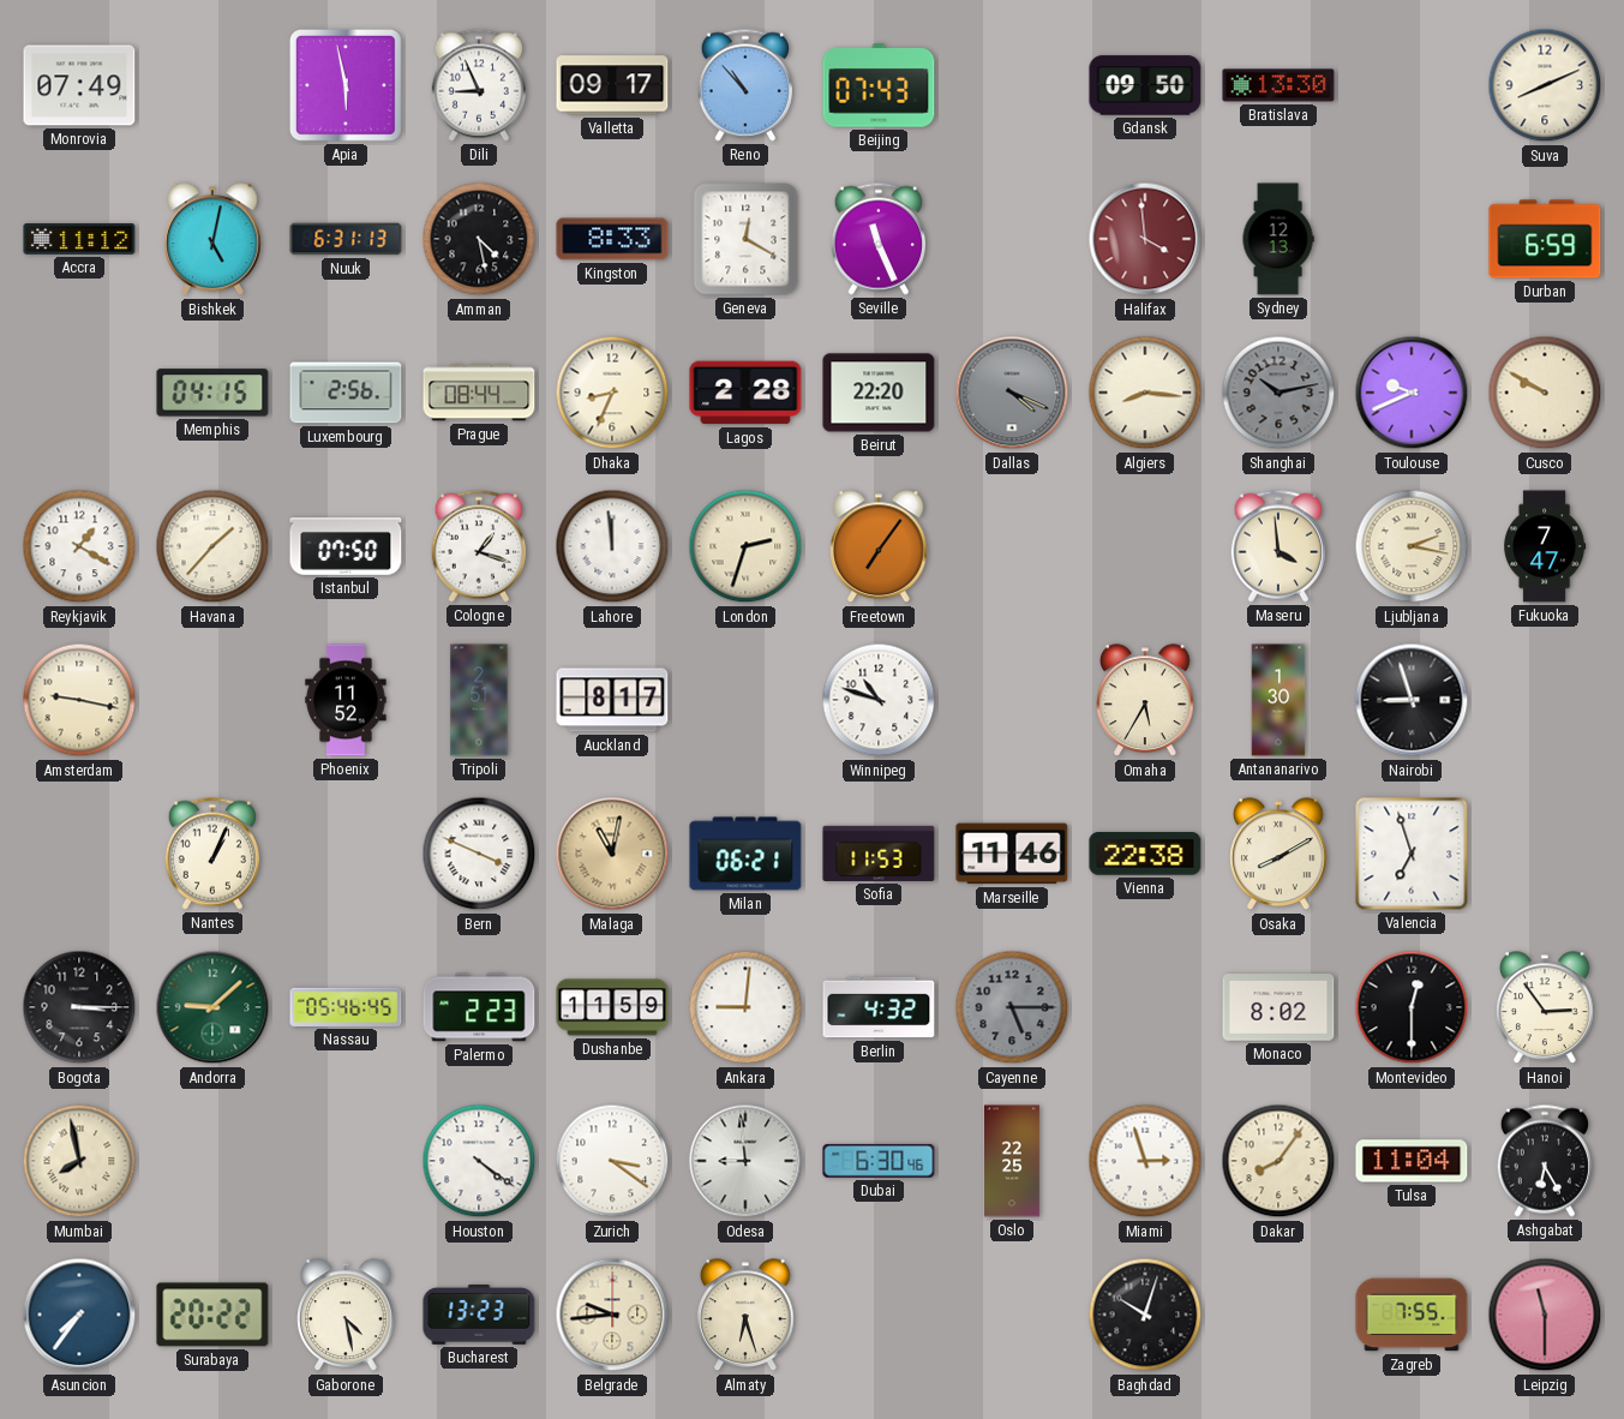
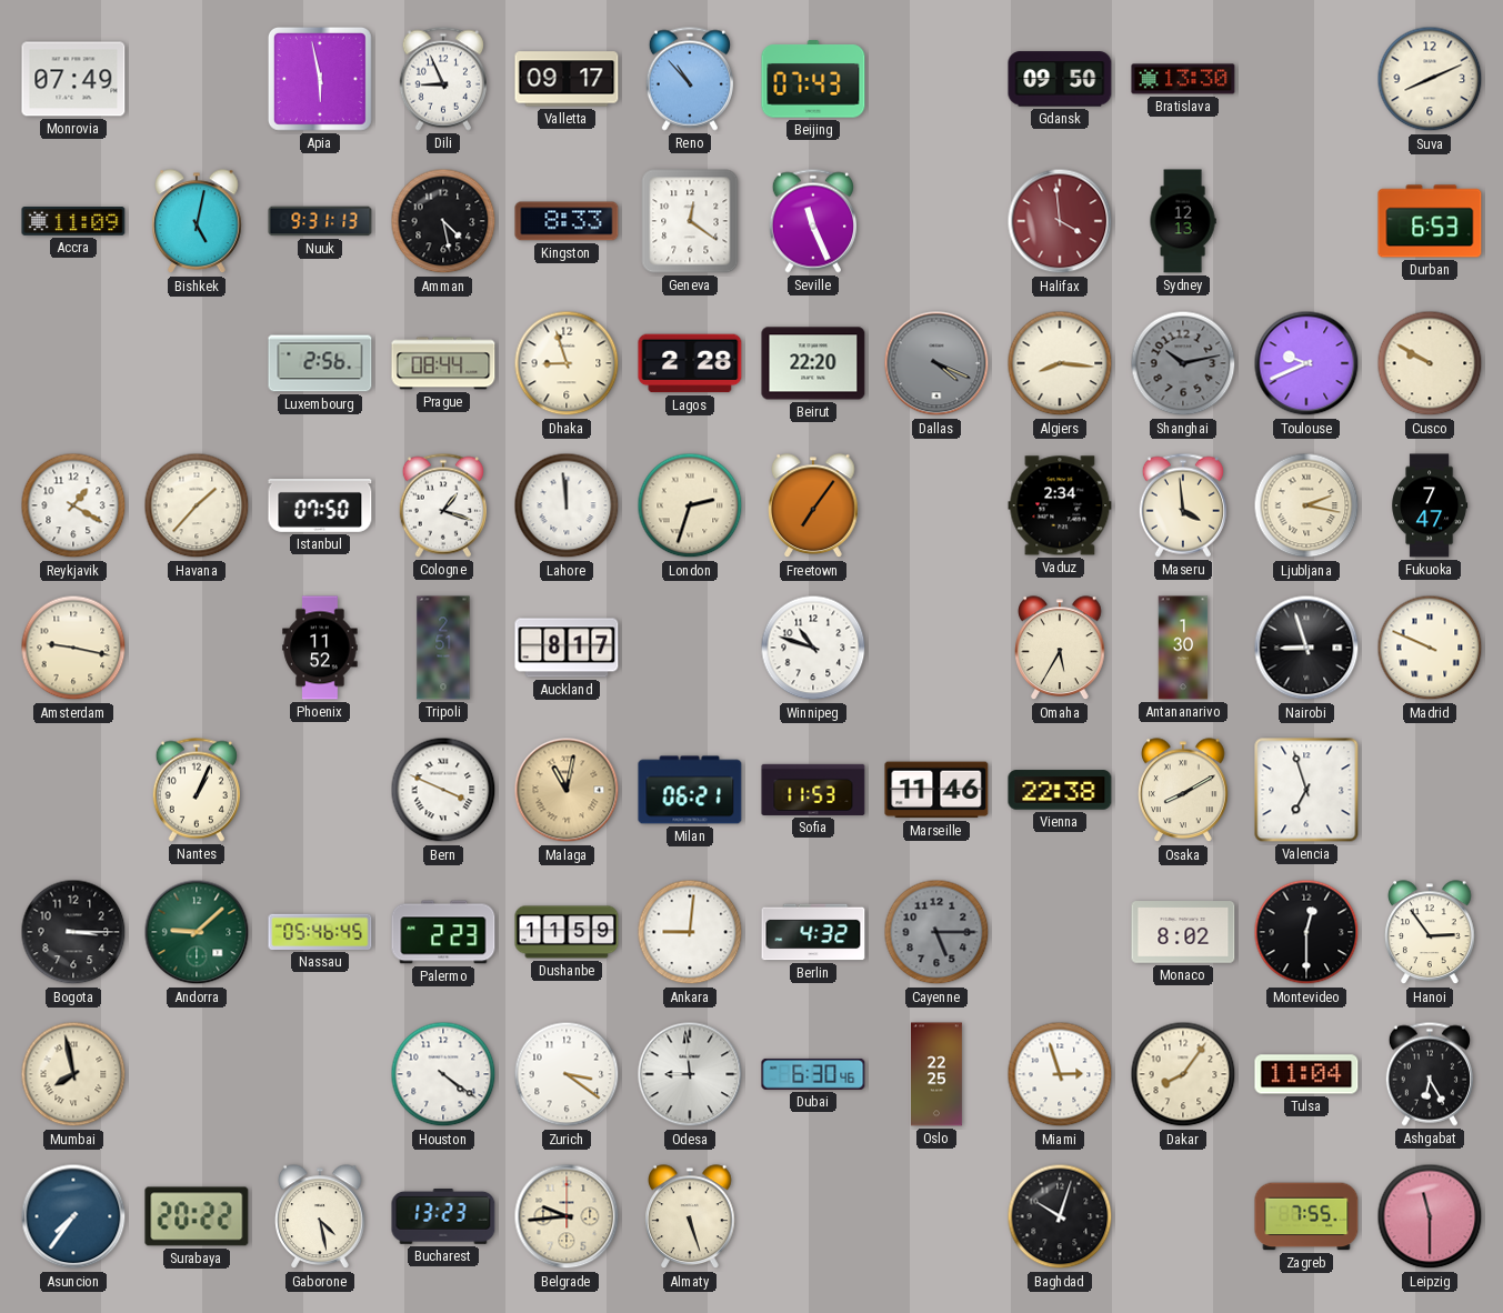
Accra: 11:12 -> 11:09 (73, 222)
Nuuk: 6:31 -> 9:31 (320, 221)
Geneva: 12:20 -> 12:21 (690, 221)
Durban: 6:59 -> 6:53 (1430, 221)
Memphis: 04:15 -> none (212, 393)
Dhaka: 8:34 -> 8:57 (567, 363)
Vaduz: none -> 2:34 (1060, 505)
Madrid: none -> 9:49 (1430, 648)
Almaty: 6:27 -> 5:27 (690, 1217)
